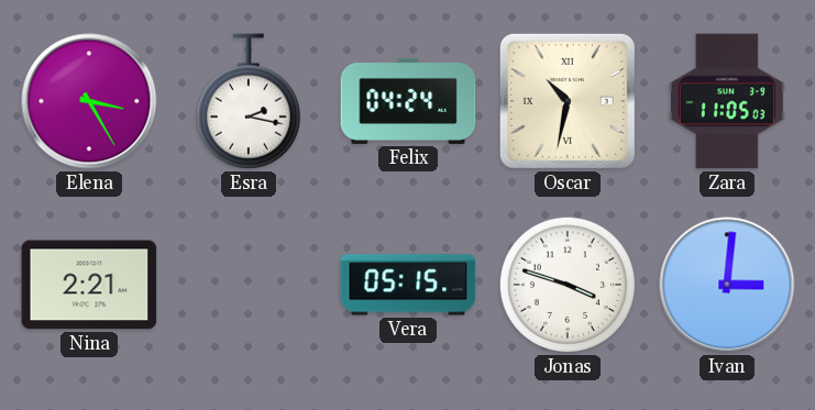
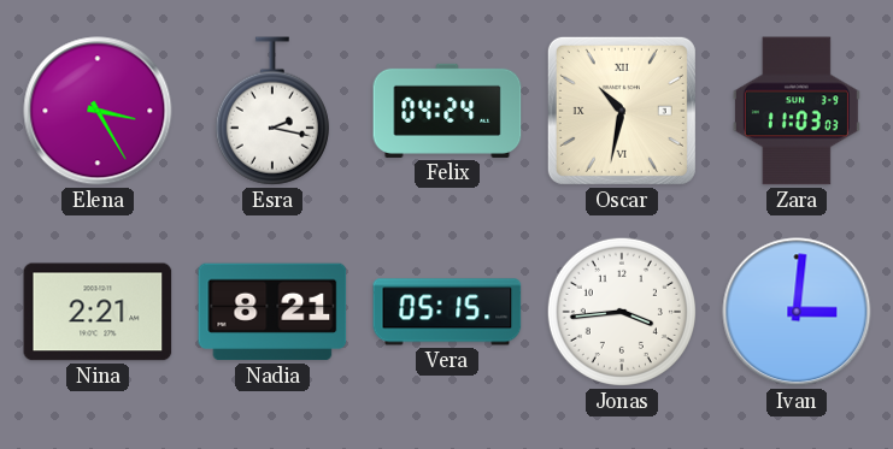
Zara: 11:05 -> 11:03 (797, 111)
Nadia: none -> 8:21 (272, 312)
Jonas: 3:48 -> 3:44 (622, 312)
